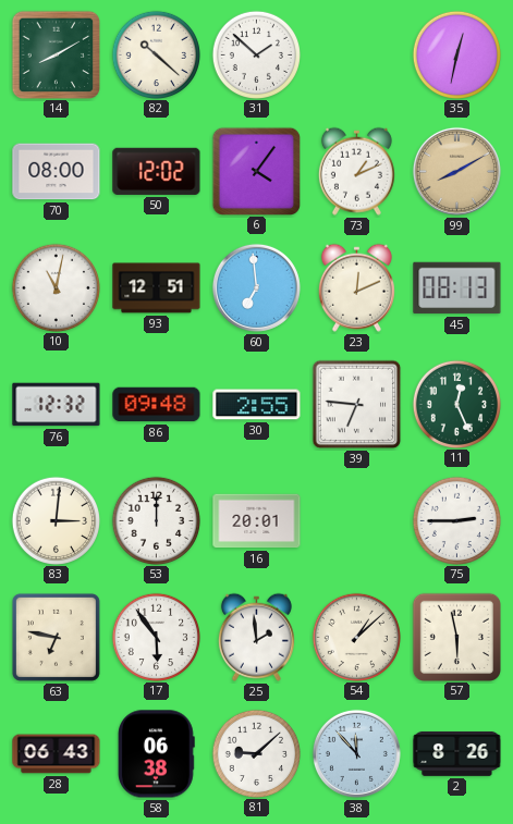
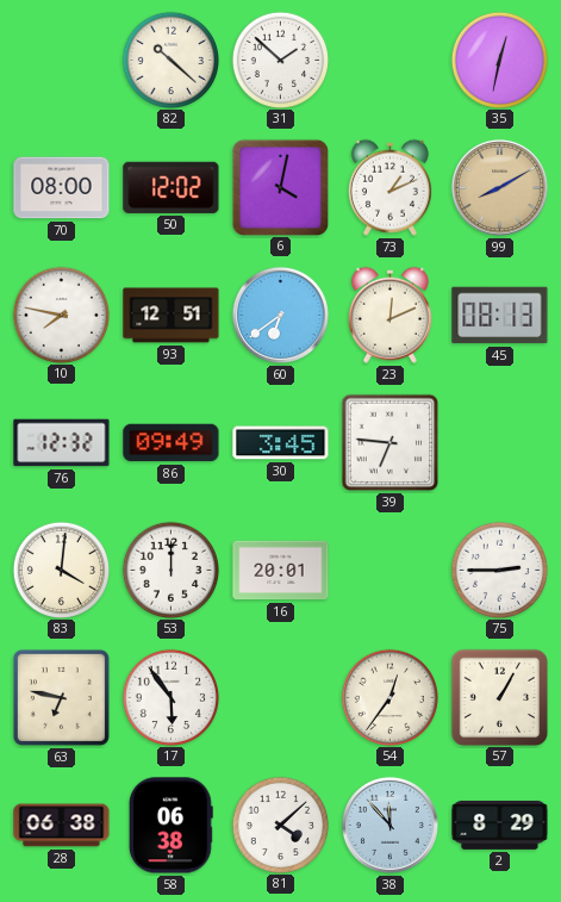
14: 8:10 -> none (56, 54)
6: 4:06 -> 4:02 (280, 187)
10: 11:02 -> 7:47 (61, 315)
60: 6:59 -> 6:39 (280, 315)
86: 09:48 -> 09:49 (172, 443)
30: 2:55 -> 3:45 (281, 443)
11: 12:26 -> none (456, 404)
83: 3:01 -> 4:01 (61, 570)
25: 1:59 -> none (256, 637)
54: 1:08 -> 12:36 (389, 697)
57: 5:58 -> 1:05 (499, 697)
28: 06:43 -> 06:38 (62, 826)
81: 9:08 -> 4:08 (280, 825)
2: 8:26 -> 8:29 (500, 825)
